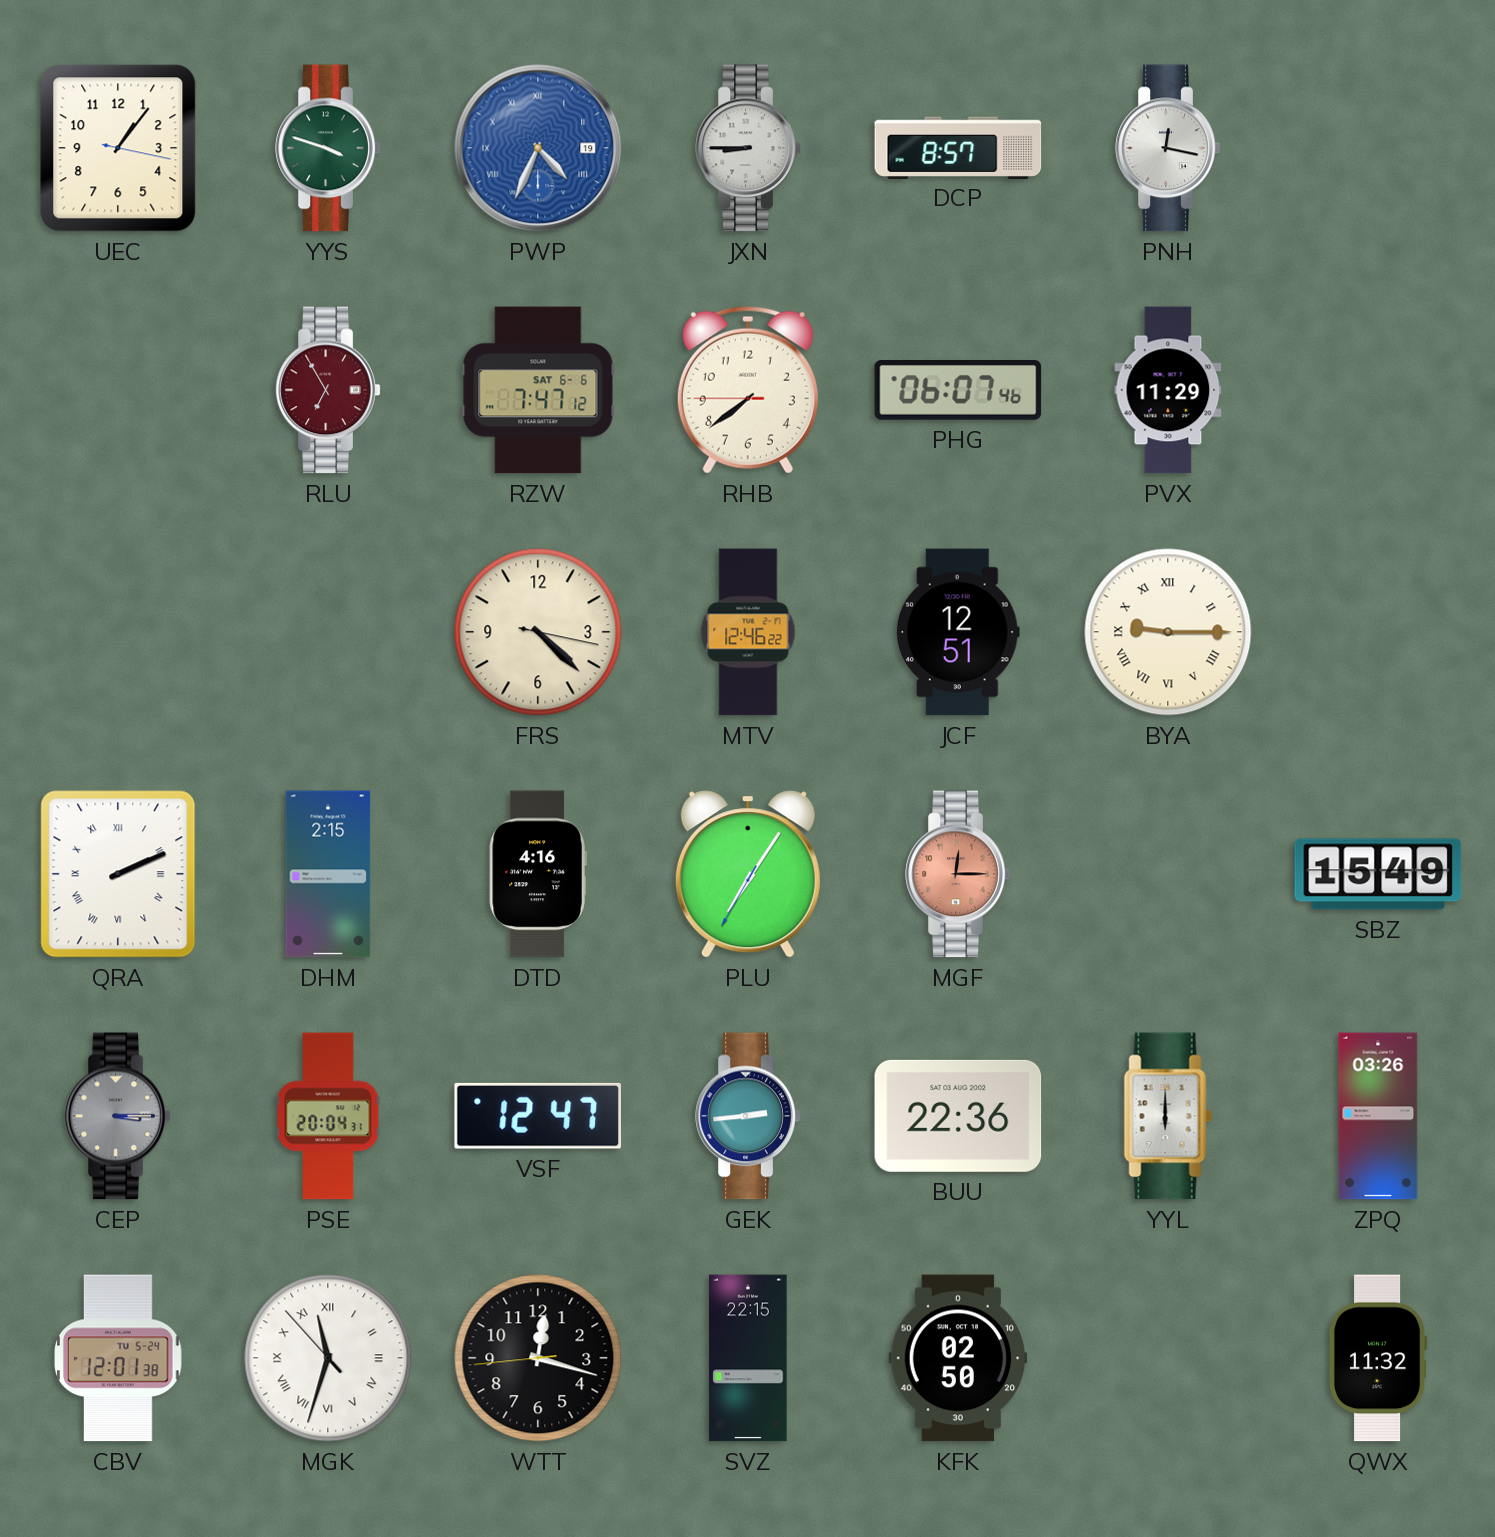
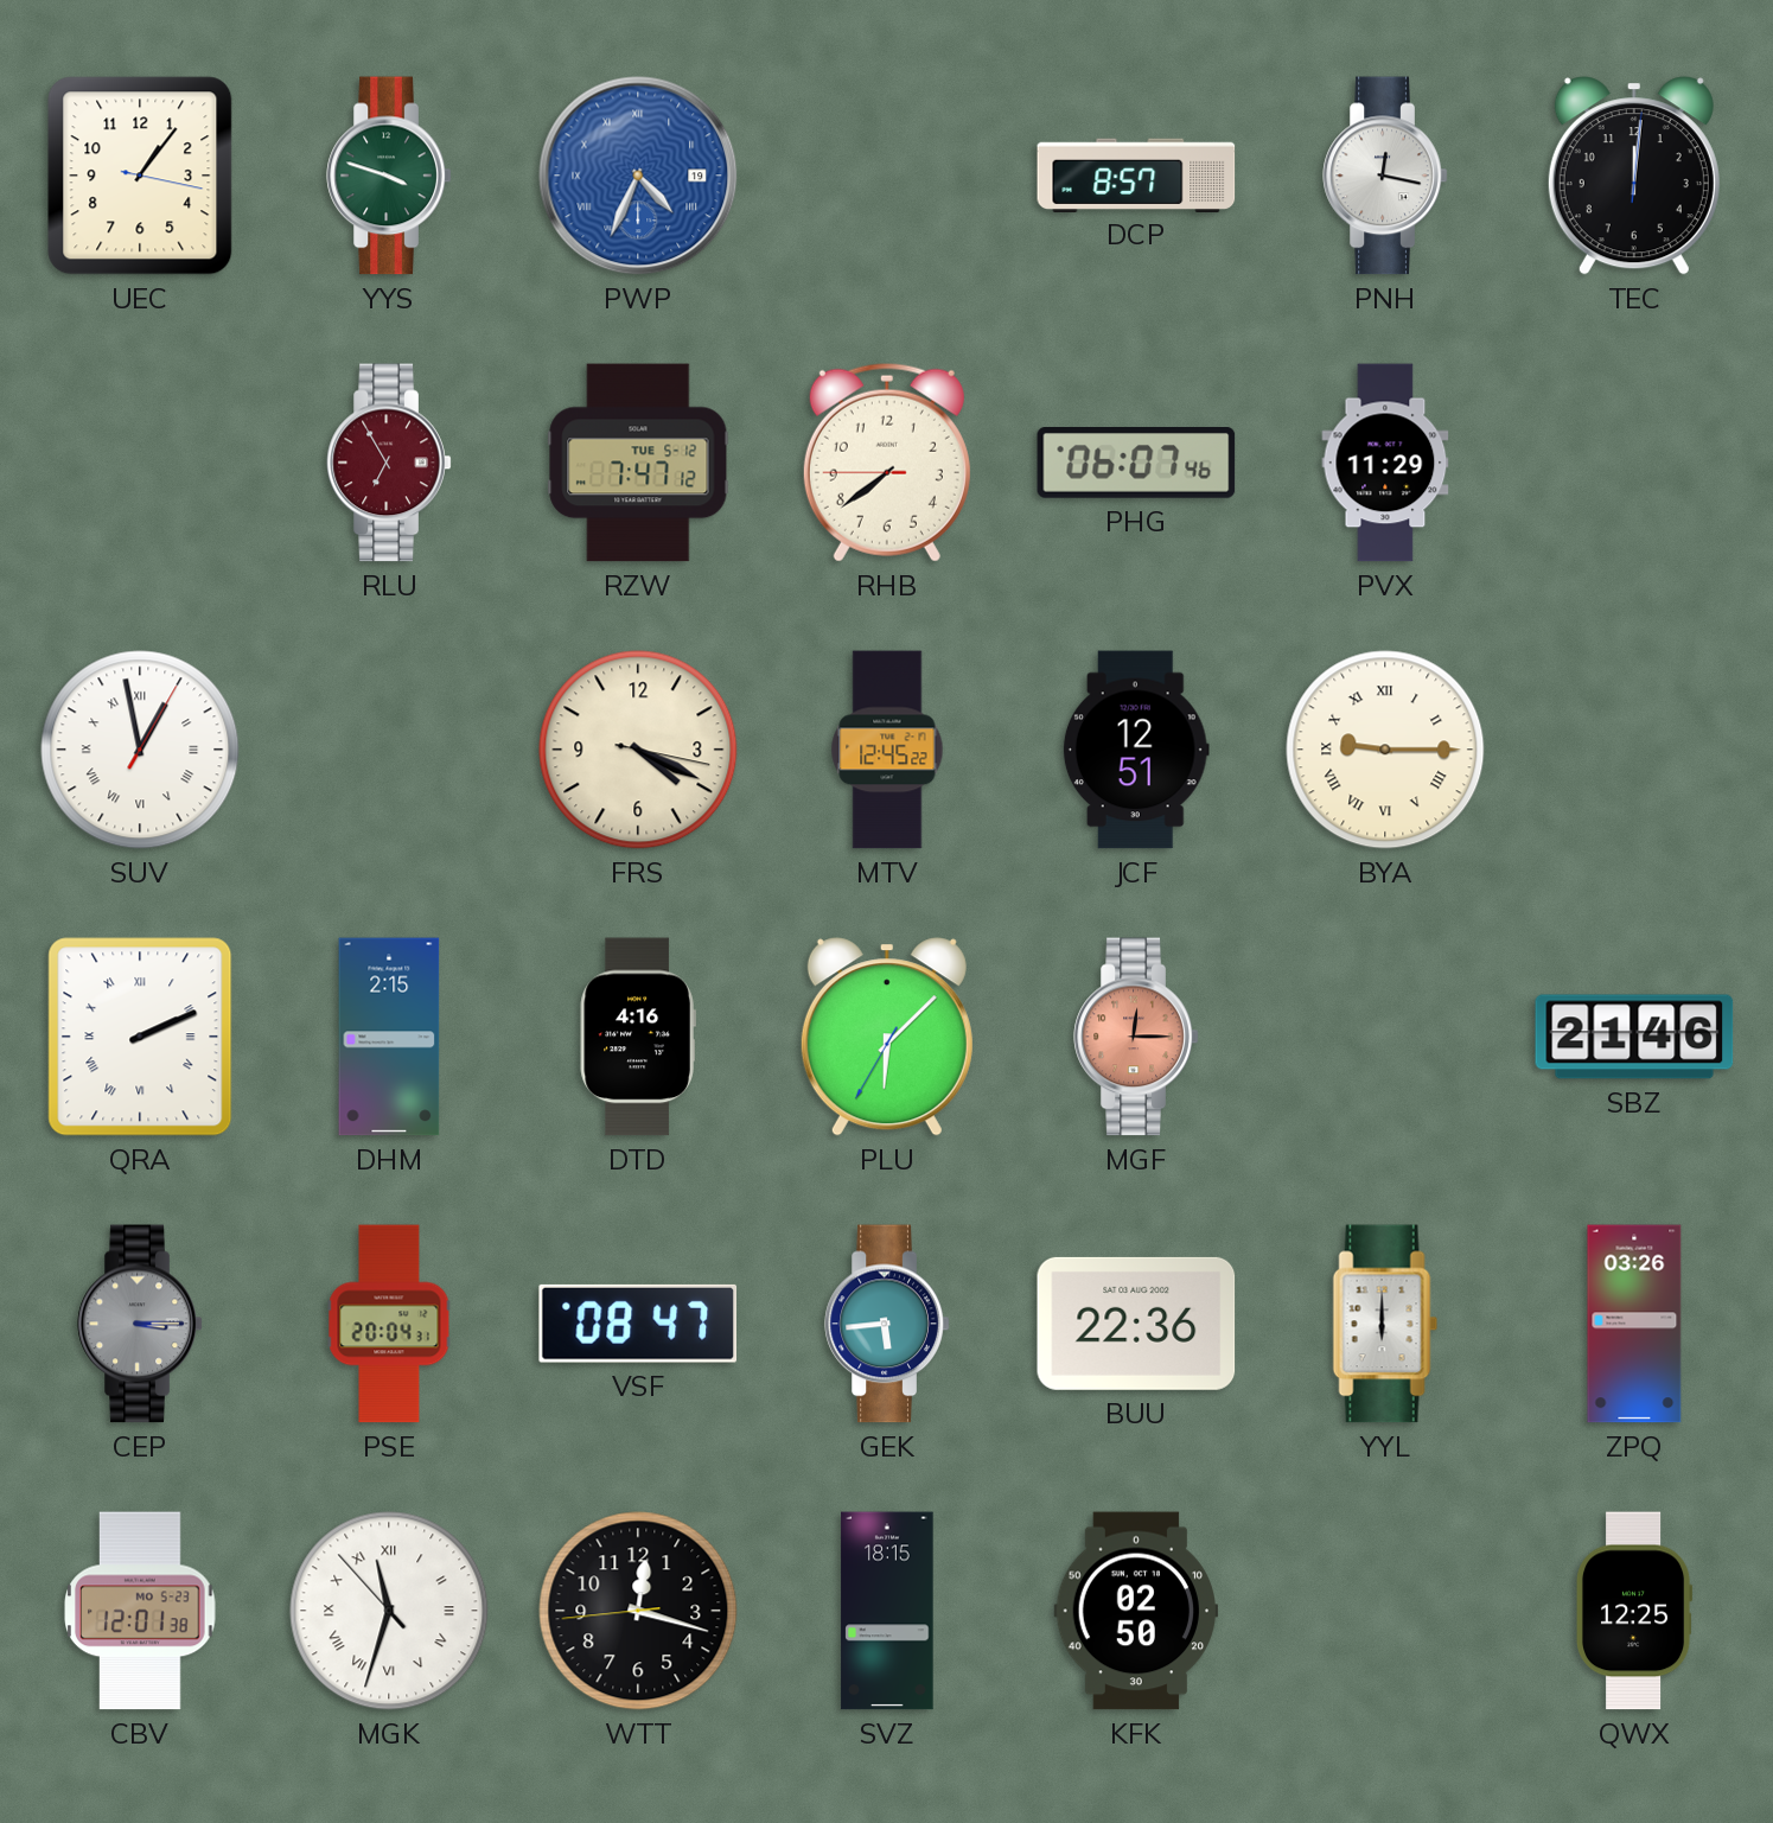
JXN: 8:45 -> none (748, 148)
TEC: none -> 12:01 (1634, 176)
RZW date: SAT 6-6 -> TUE 5-12 (638, 463)
SUV: none -> 12:58 (140, 750)
FRS: 4:22 -> 4:19 (638, 750)
MTV: 12:46 -> 12:45 (887, 750)
PLU: 7:05 -> 6:07 (887, 1037)
SBZ: 15:49 -> 21:46 (1634, 1037)
VSF: 12:47 -> 08:47 (637, 1324)
GEK: 2:44 -> 5:44 (887, 1324)
CBV date: TU 5-24 -> MO 5-23 (140, 1611)
SVZ: 22:15 -> 18:15 (887, 1611)
QWX: 11:32 -> 12:25 (1634, 1611)
